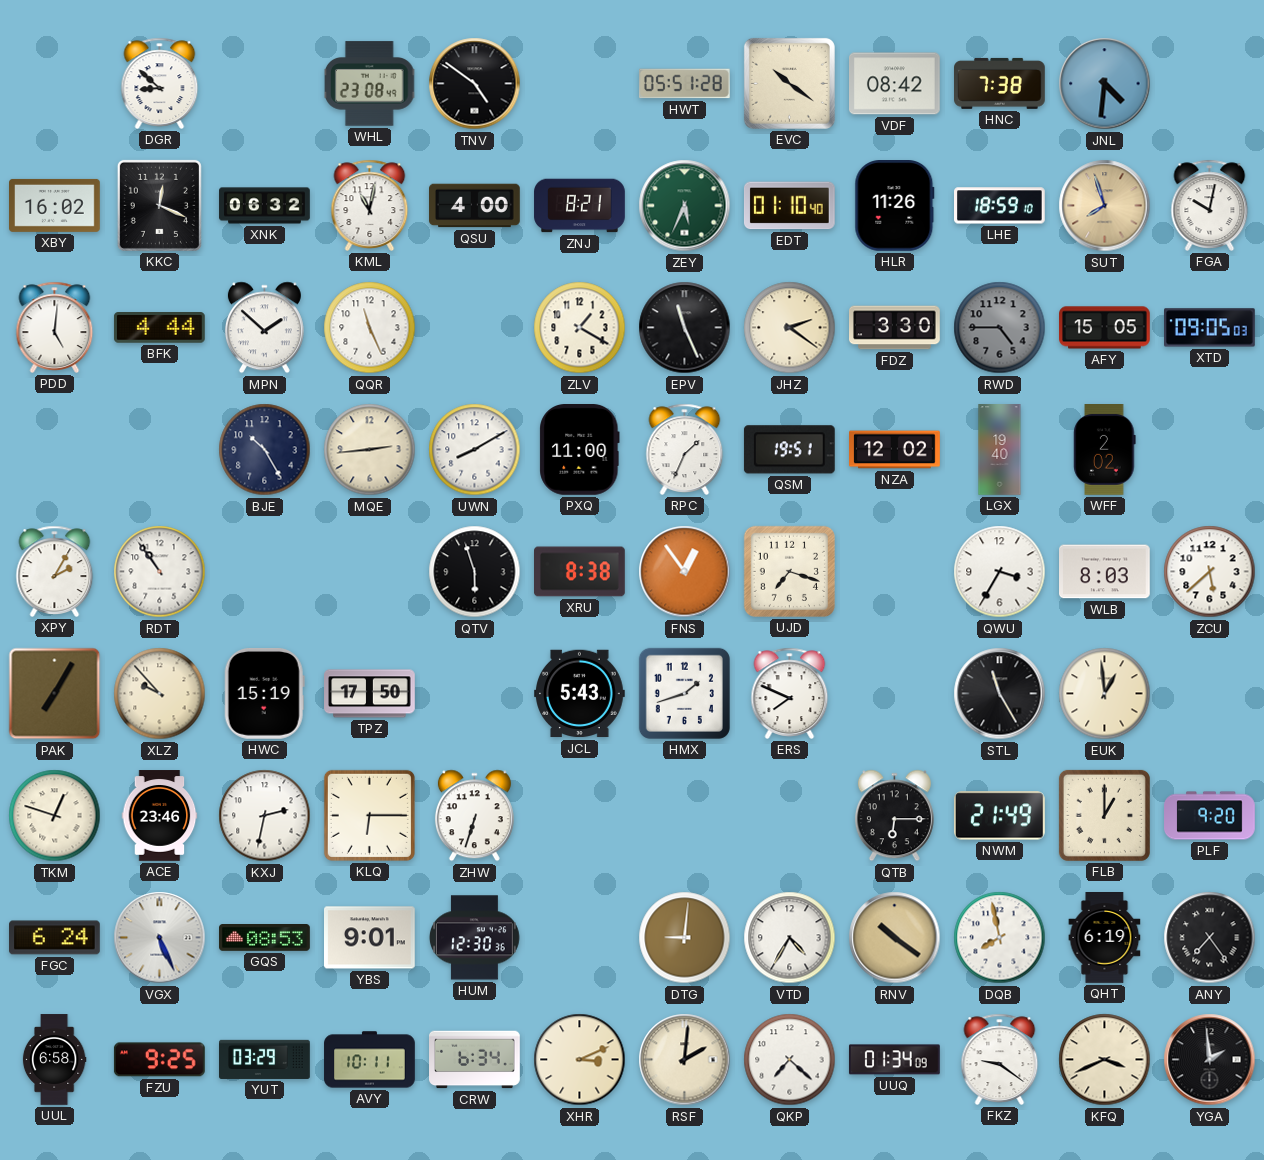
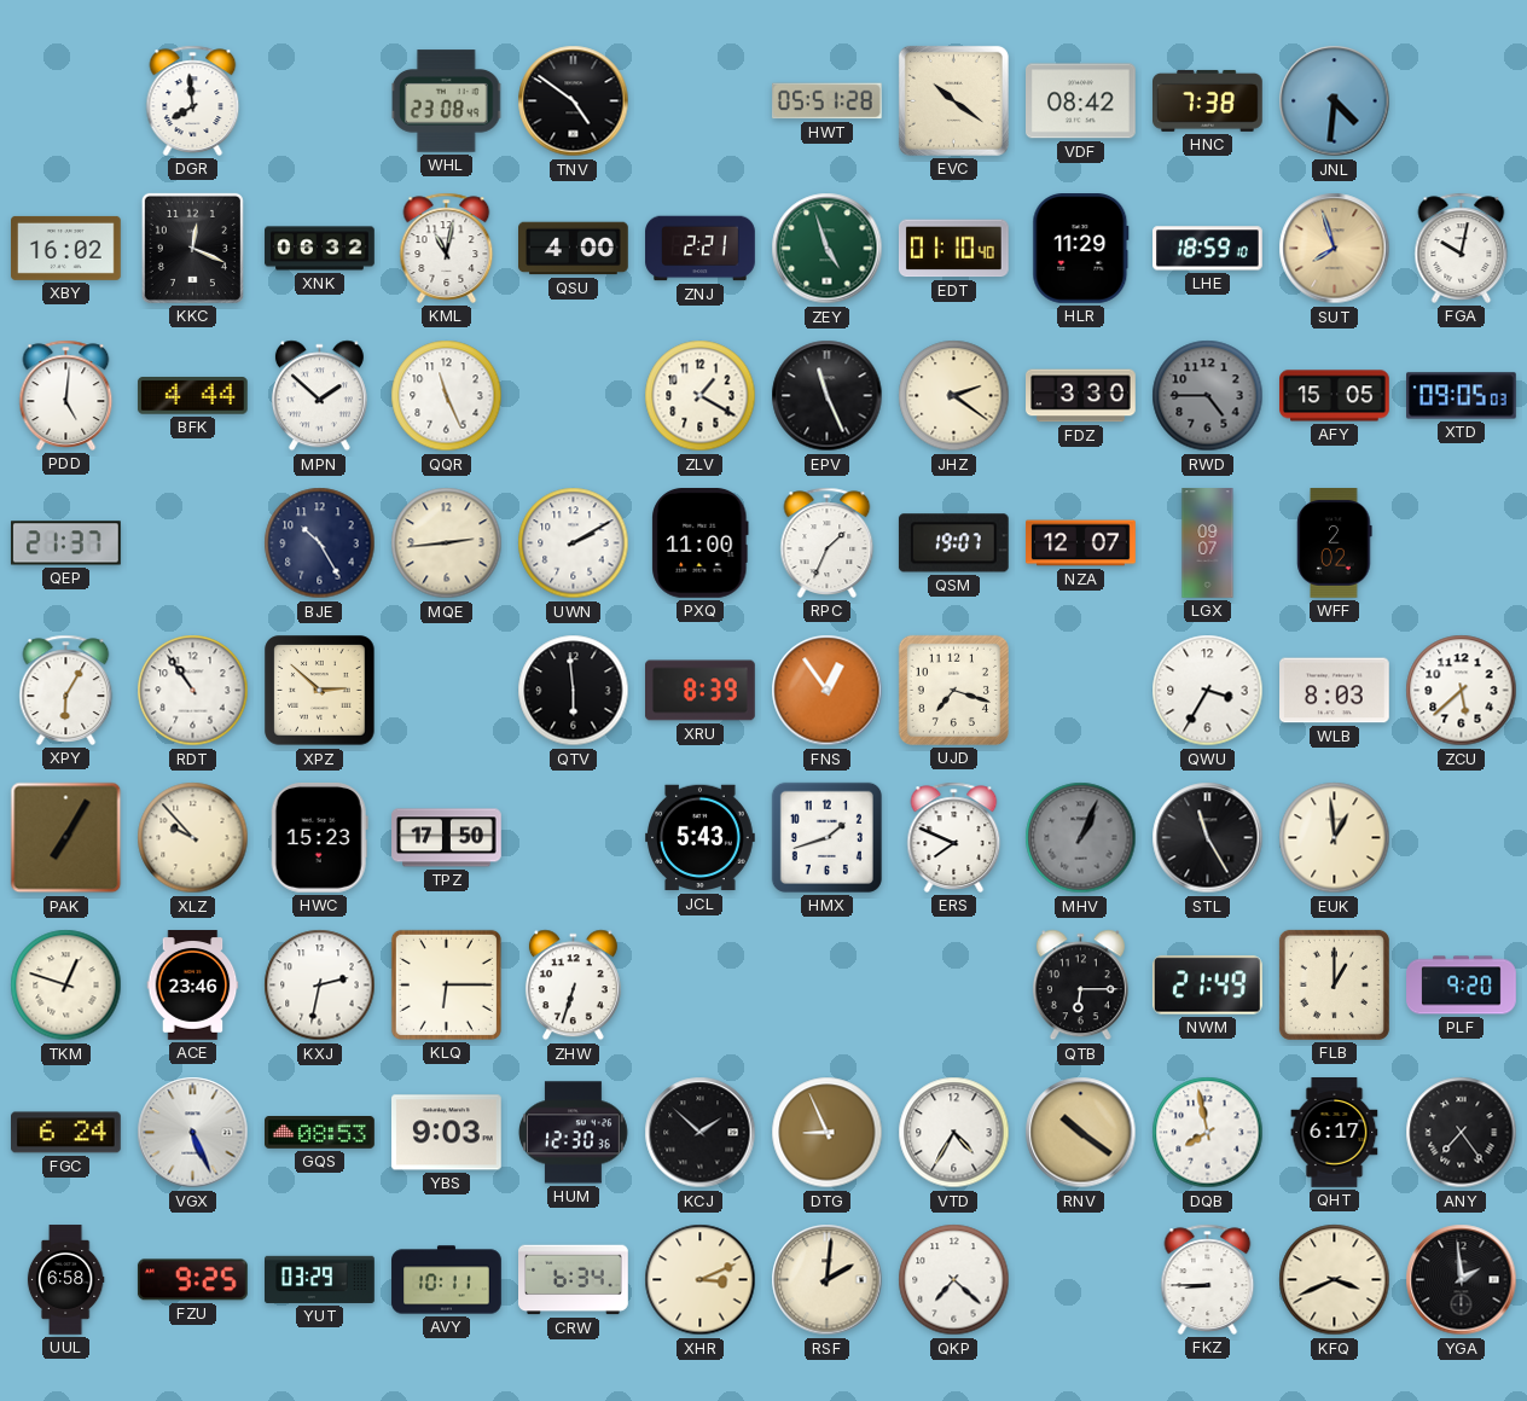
DGR: 8:52 -> 7:59 (193, 100)
ZNJ: 8:21 -> 2:21 (701, 249)
ZEY: 5:34 -> 4:57 (828, 249)
HLR: 11:26 -> 11:29 (1081, 249)
QEP: none -> 21:37 (66, 543)
UWN: 8:10 -> 2:10 (574, 543)
QSM: 19:51 -> 19:07 (953, 543)
NZA: 12:02 -> 12:07 (1081, 543)
LGX: 19:40 -> 09:07 (1208, 543)
XPY: 2:05 -> 6:05 (66, 690)
XPZ: none -> 2:52 (320, 691)
QTV: 5:57 -> 5:59 (574, 691)
XRU: 8:38 -> 8:39 (701, 691)
HWC: 15:19 -> 15:23 (319, 837)
MHV: none -> 1:04 (1081, 838)
YBS: 9:01 -> 9:03 (447, 1133)
KCJ: none -> 1:52 (701, 1133)
DTG: 9:01 -> 8:56 (828, 1133)
QHT: 6:19 -> 6:17 (1335, 1133)
UUQ: 01:34 -> none (895, 1060)
FKZ: 9:21 -> 8:45 (1208, 1279)
